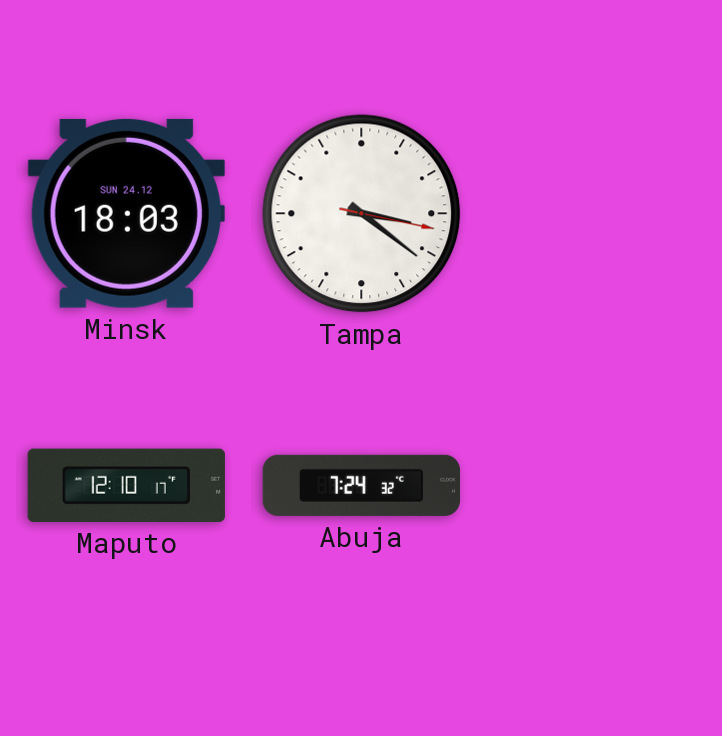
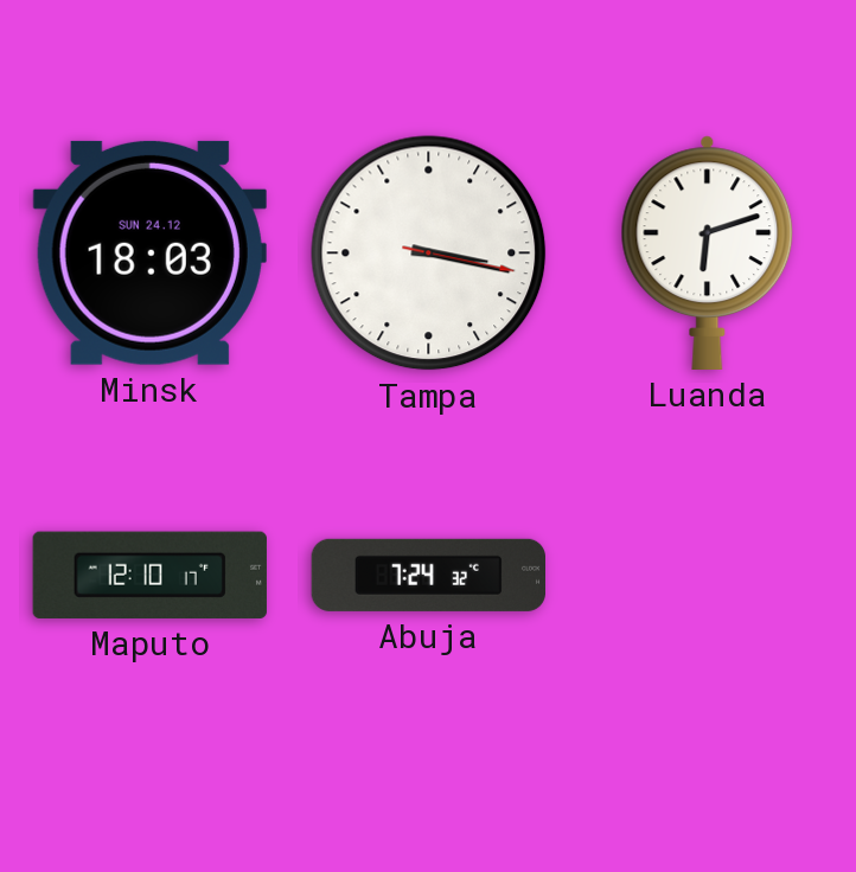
Tampa: 3:21 -> 3:17 (429, 254)
Luanda: none -> 6:12 (708, 252)
